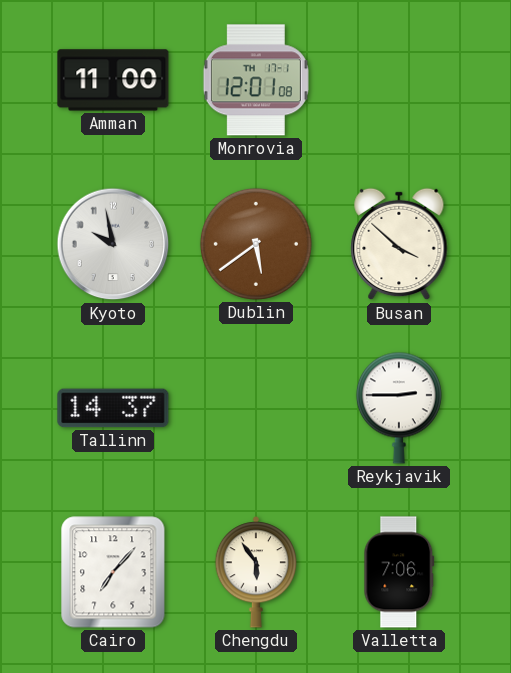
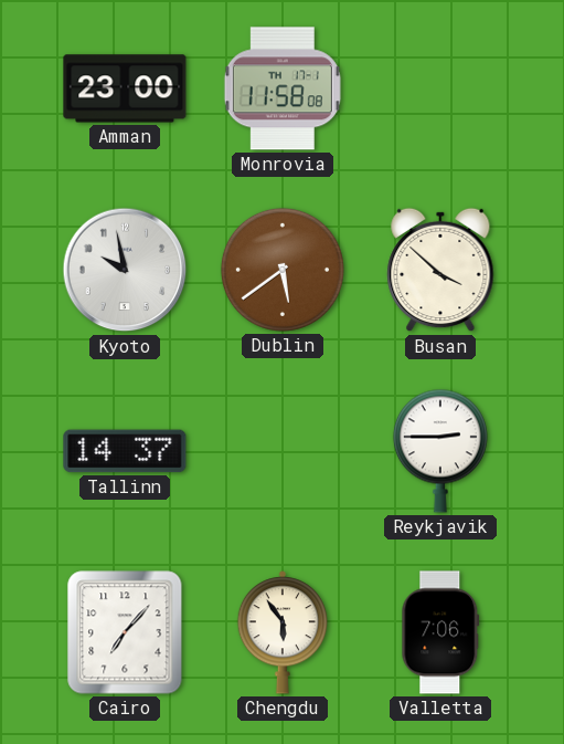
Amman: 11:00 -> 23:00 (125, 88)
Monrovia: 12:01 -> 11:58 (283, 88)
